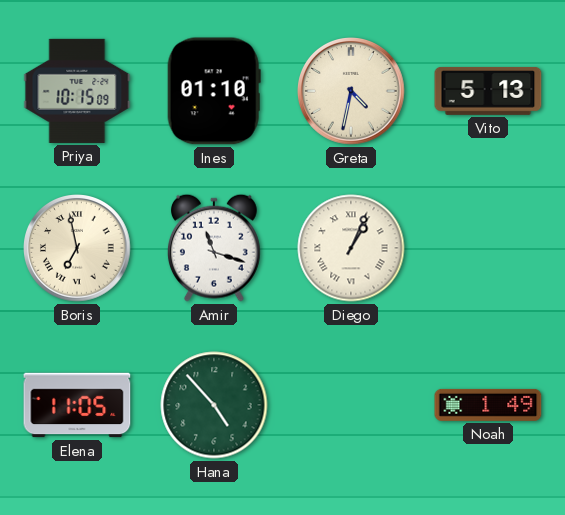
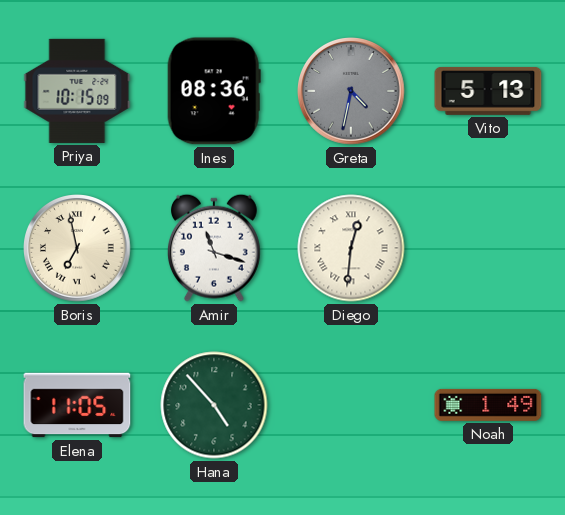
Ines: 01:10 -> 08:36 (214, 91)
Greta dial: cream -> grey (352, 92)
Diego: 1:04 -> 12:31 (351, 248)
